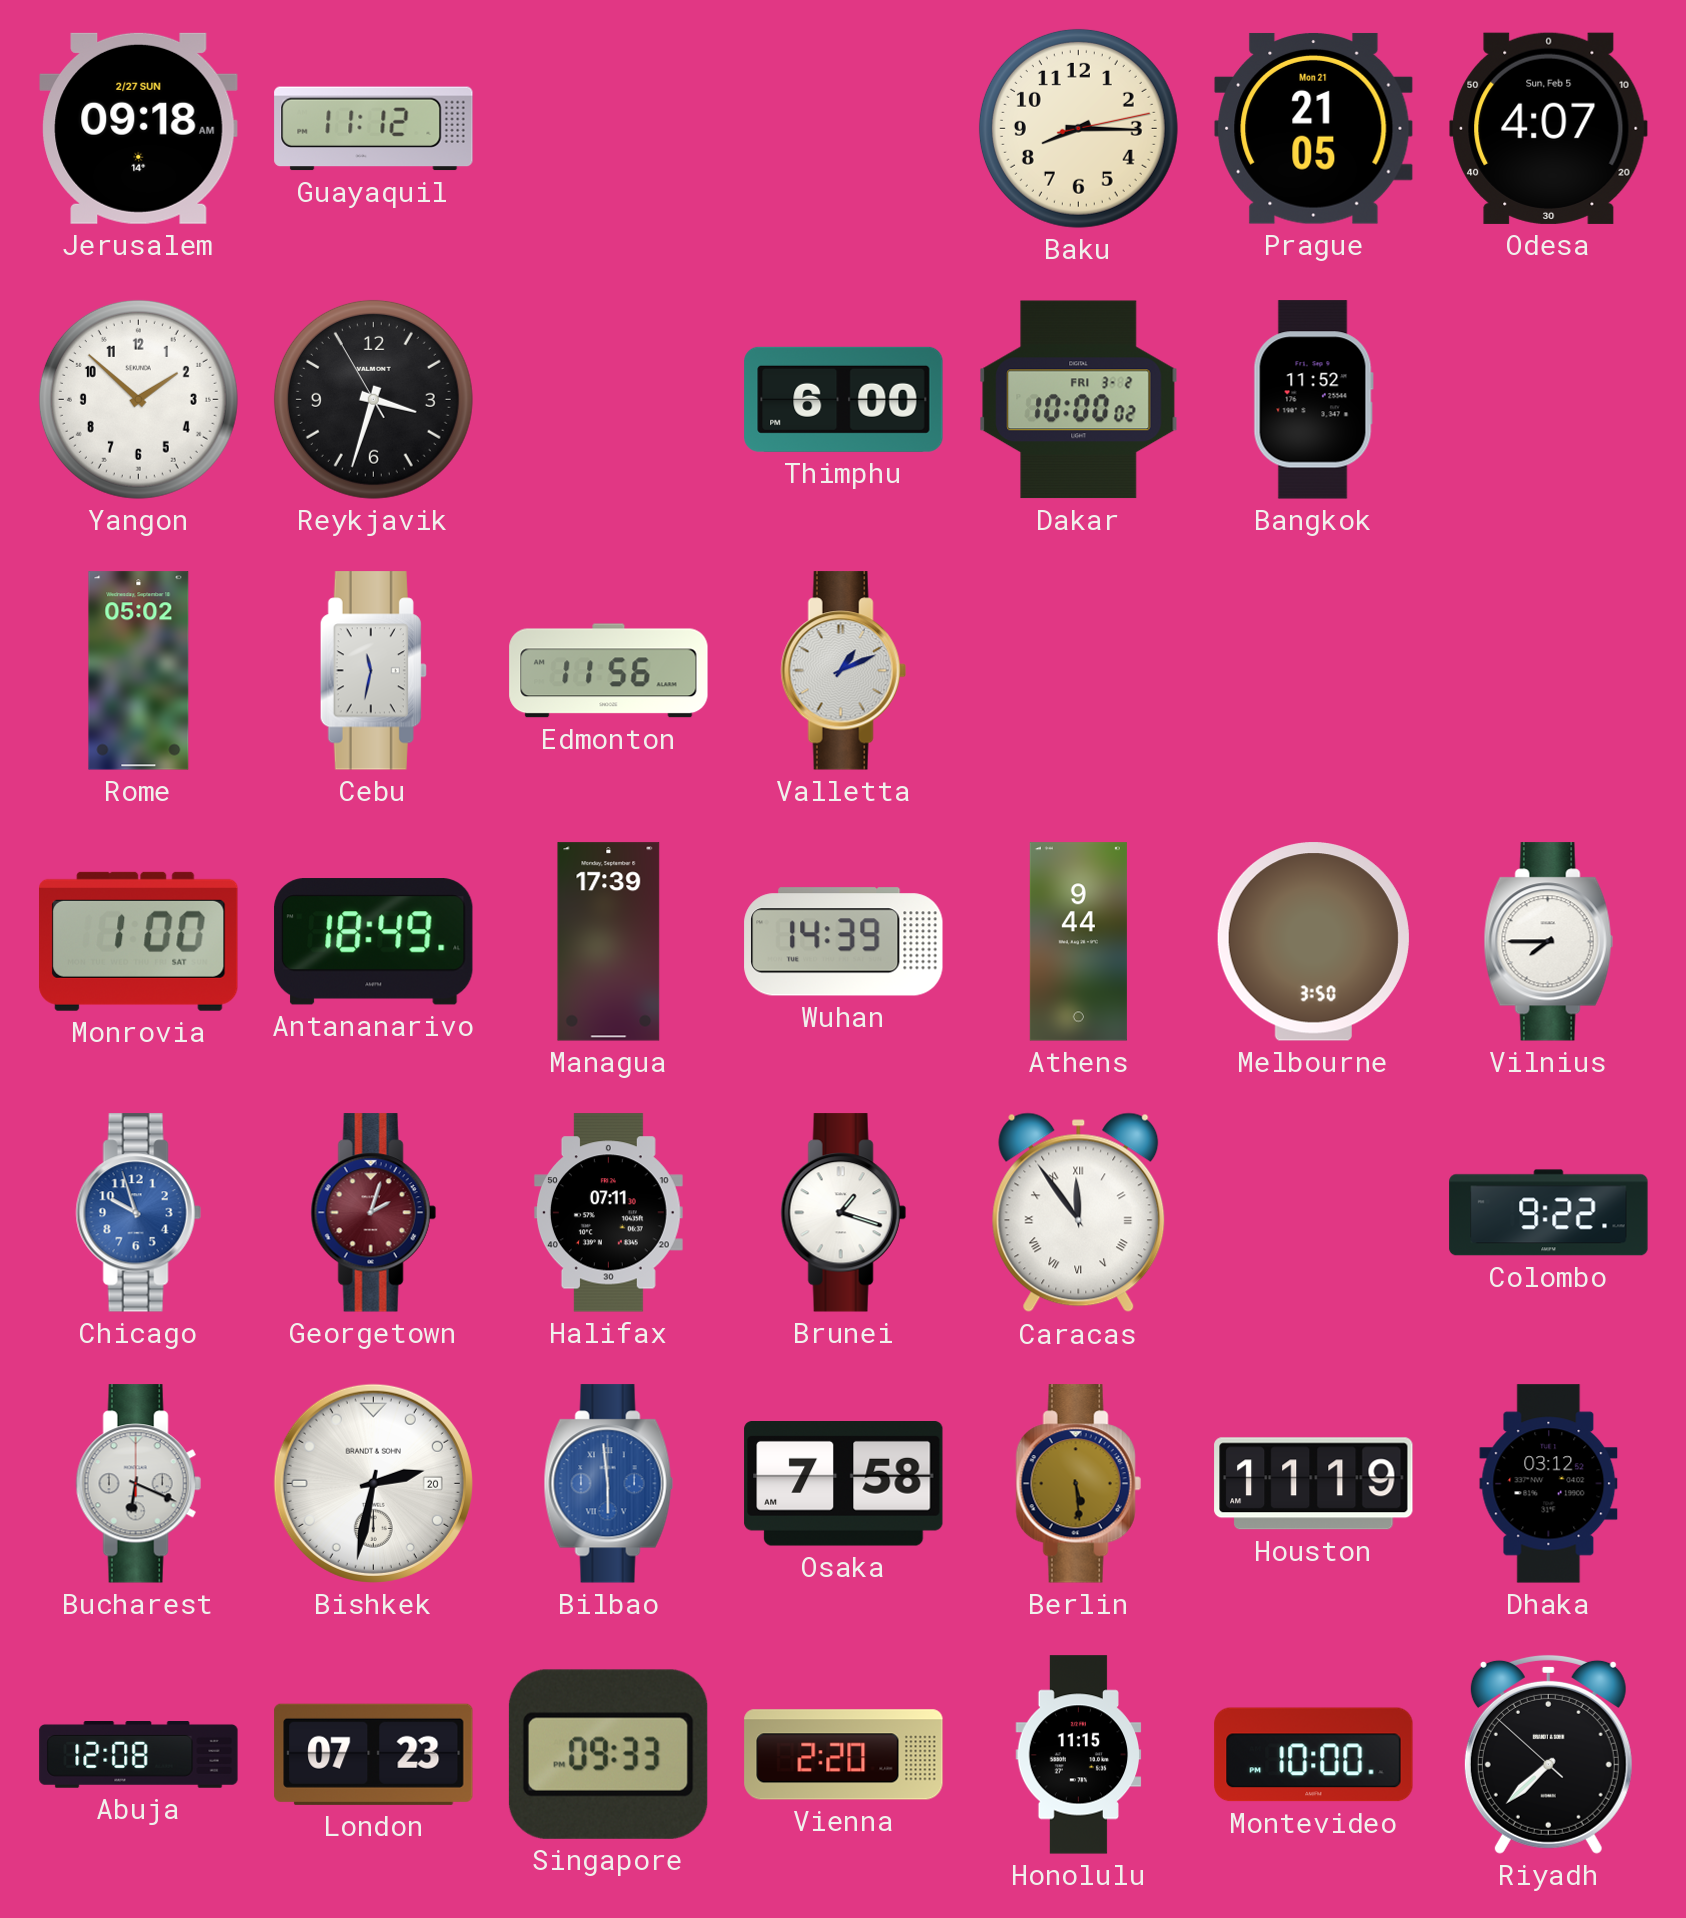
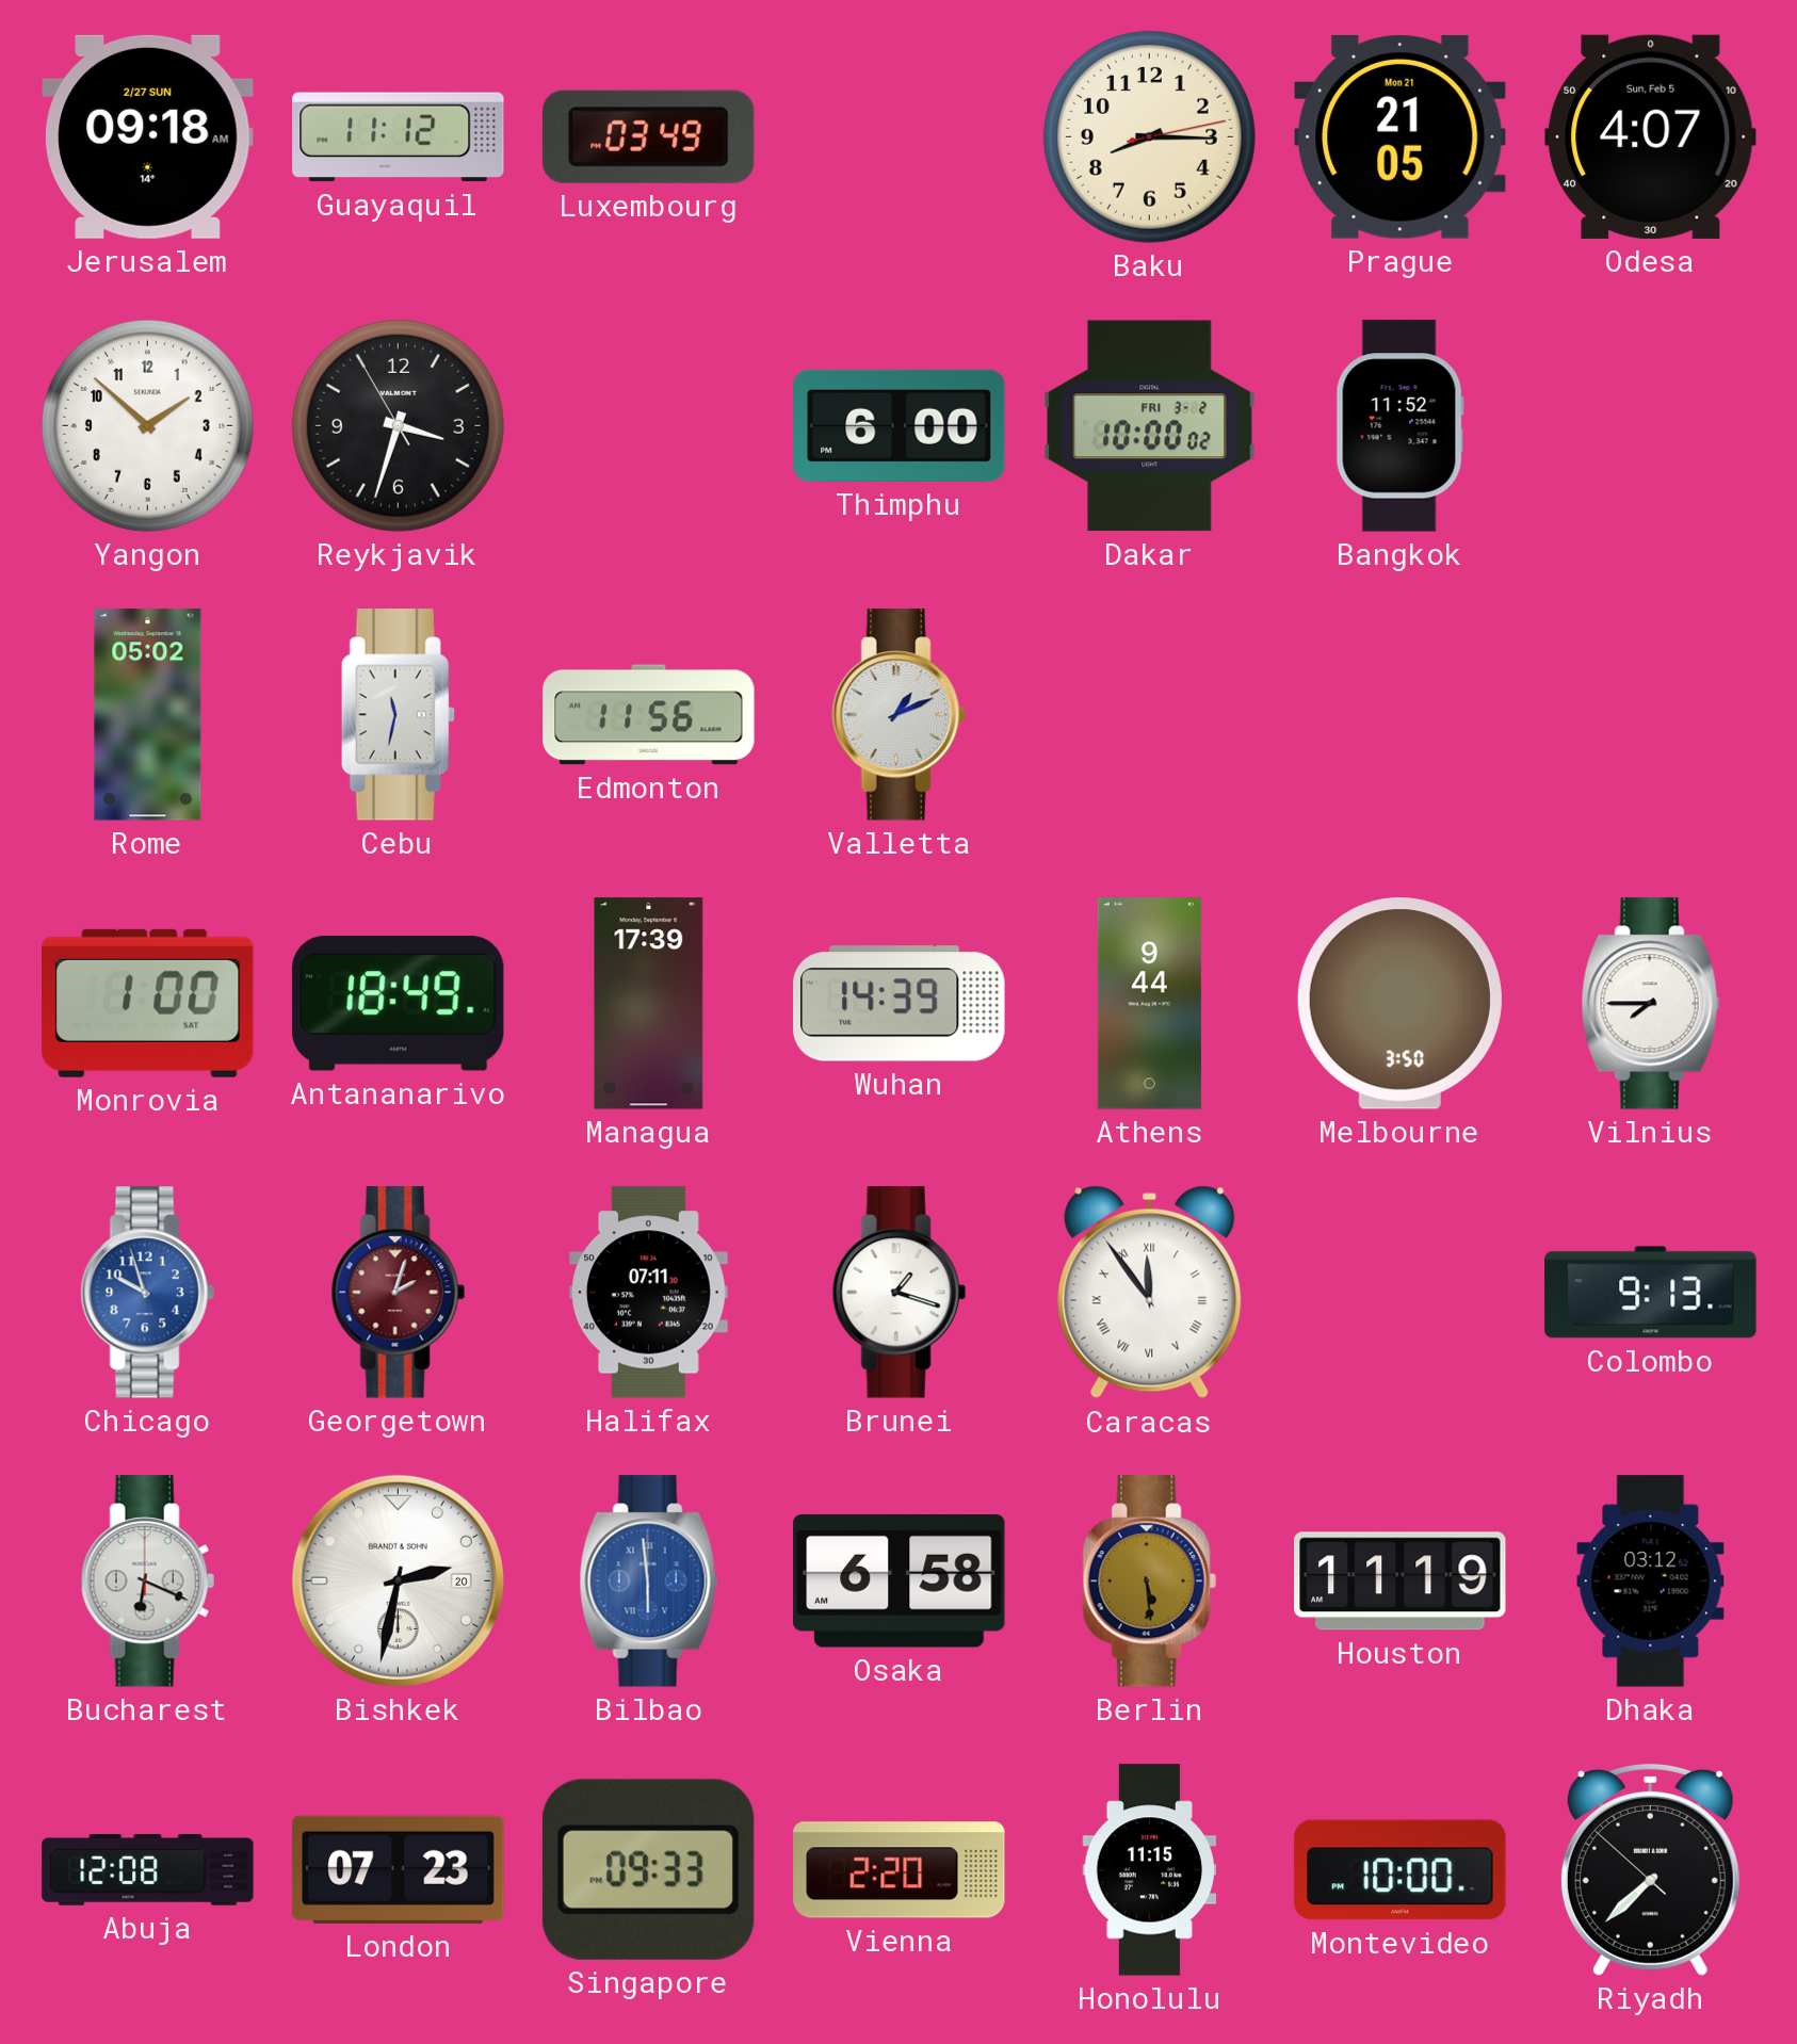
Luxembourg: none -> 03:49 (648, 136)
Colombo: 9:22 -> 9:13 (1651, 1293)
Osaka: 7:58 -> 6:58 (900, 1581)
